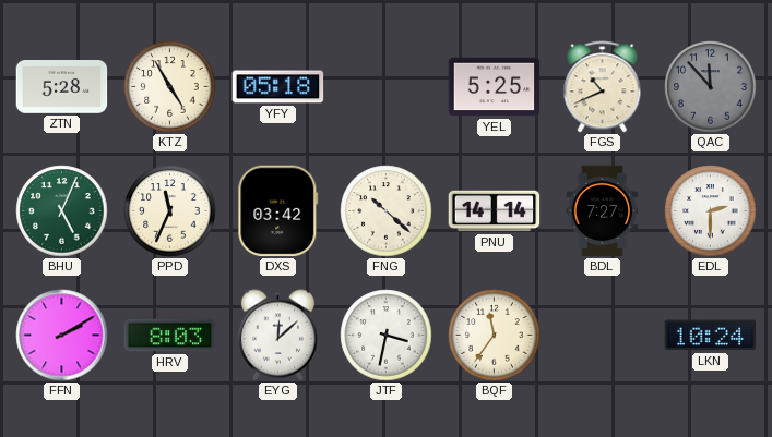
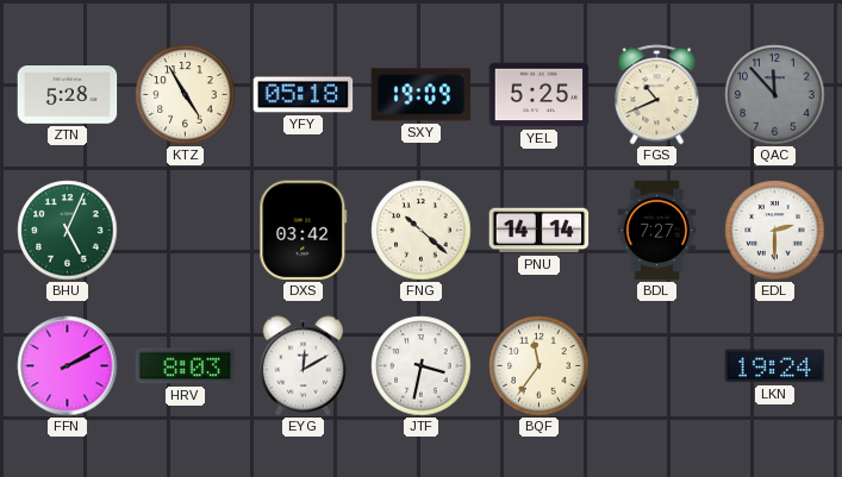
SXY: none -> 19:09 (422, 95)
PPD: 11:34 -> none (170, 211)
EYG: 12:08 -> 12:10 (303, 366)
LKN: 10:24 -> 19:24 (775, 366)
